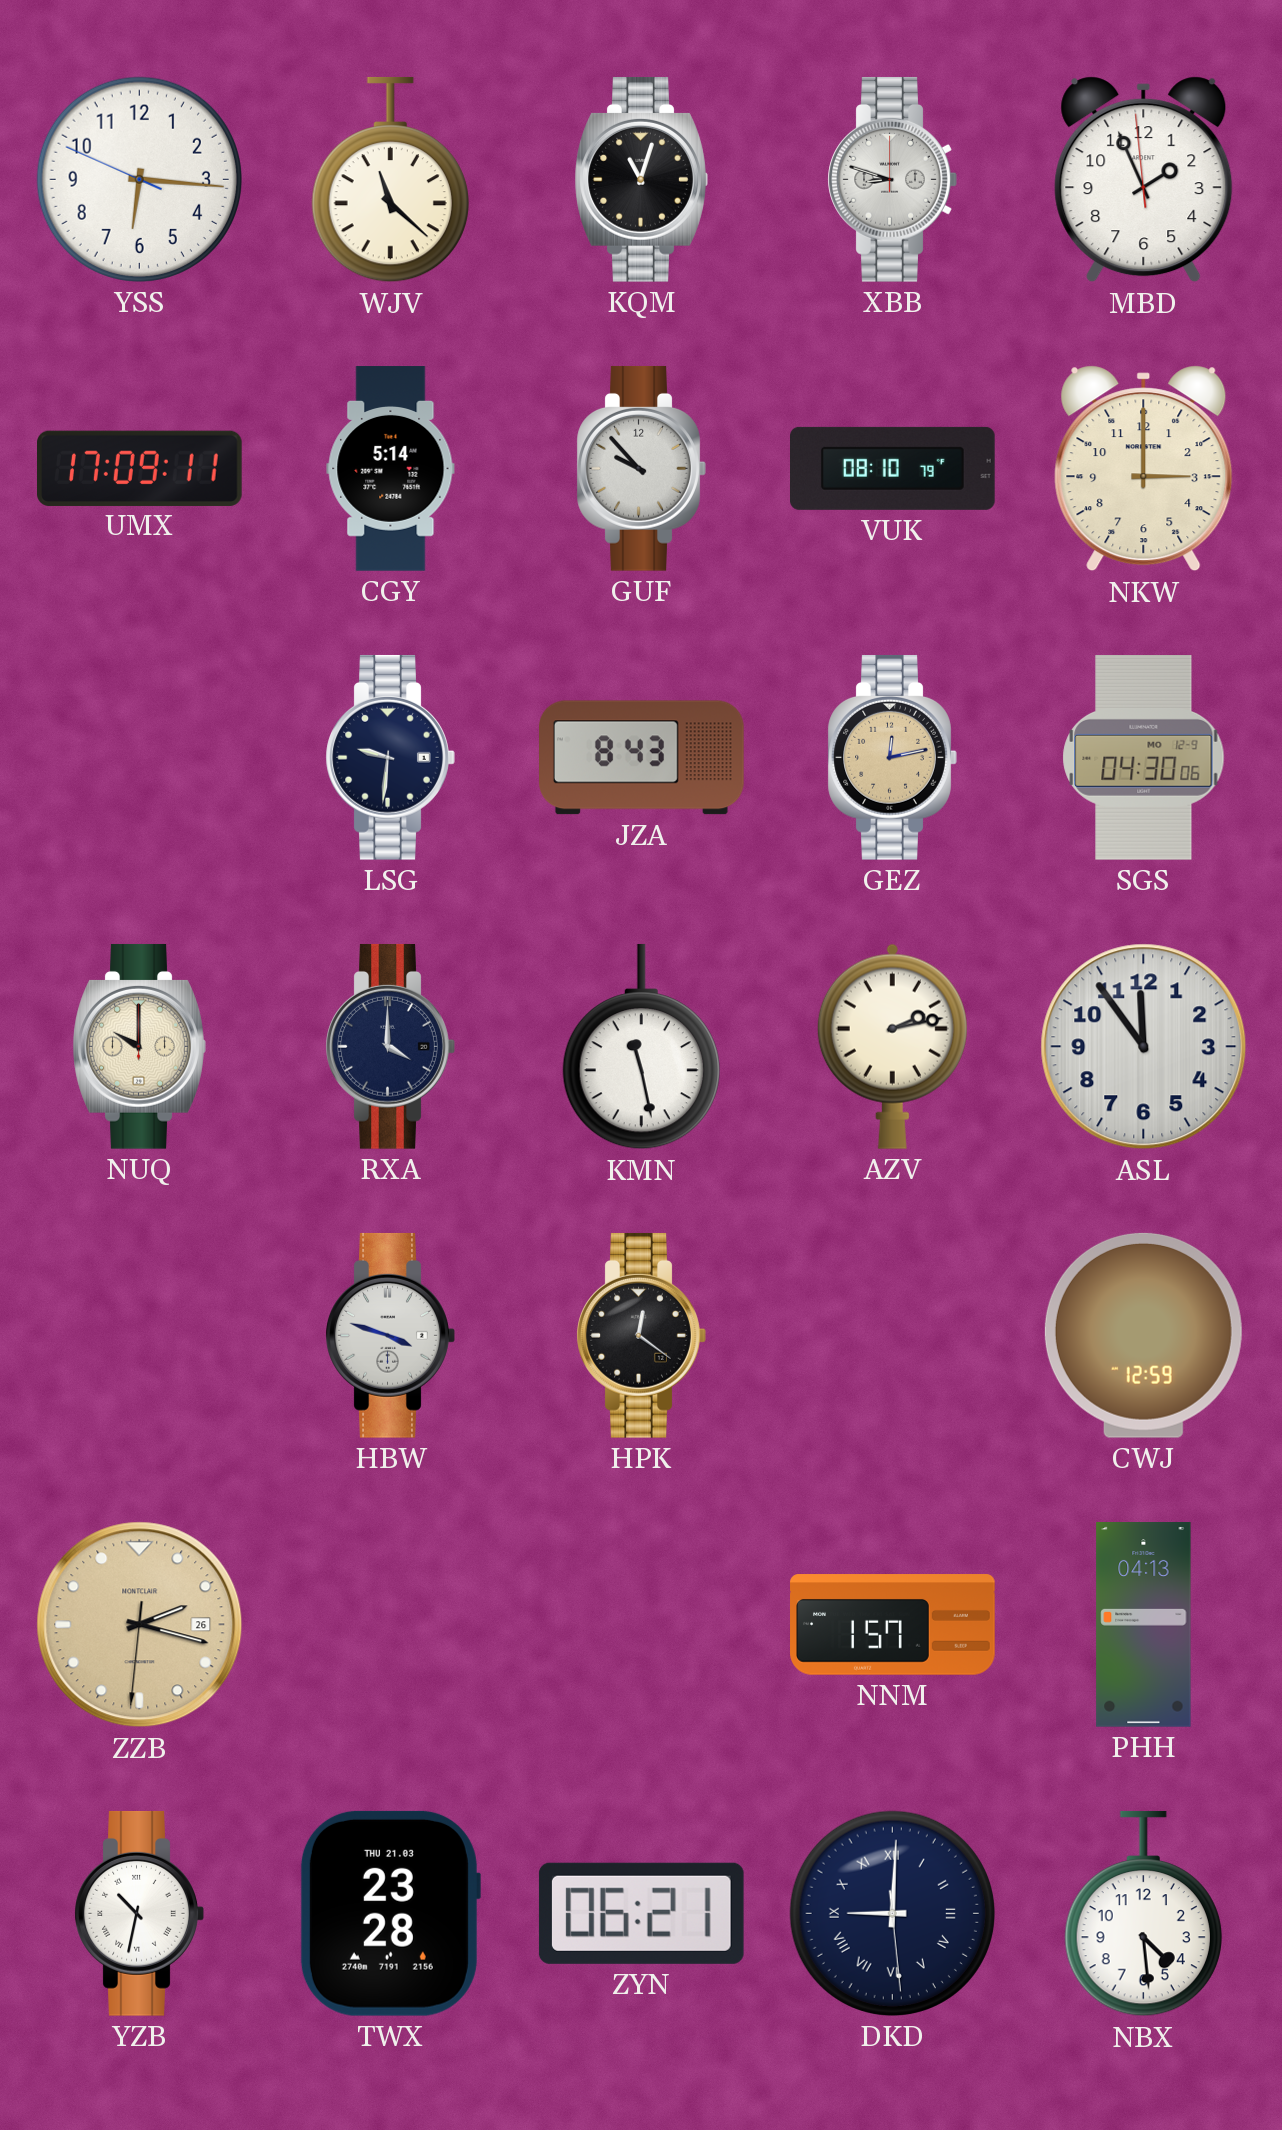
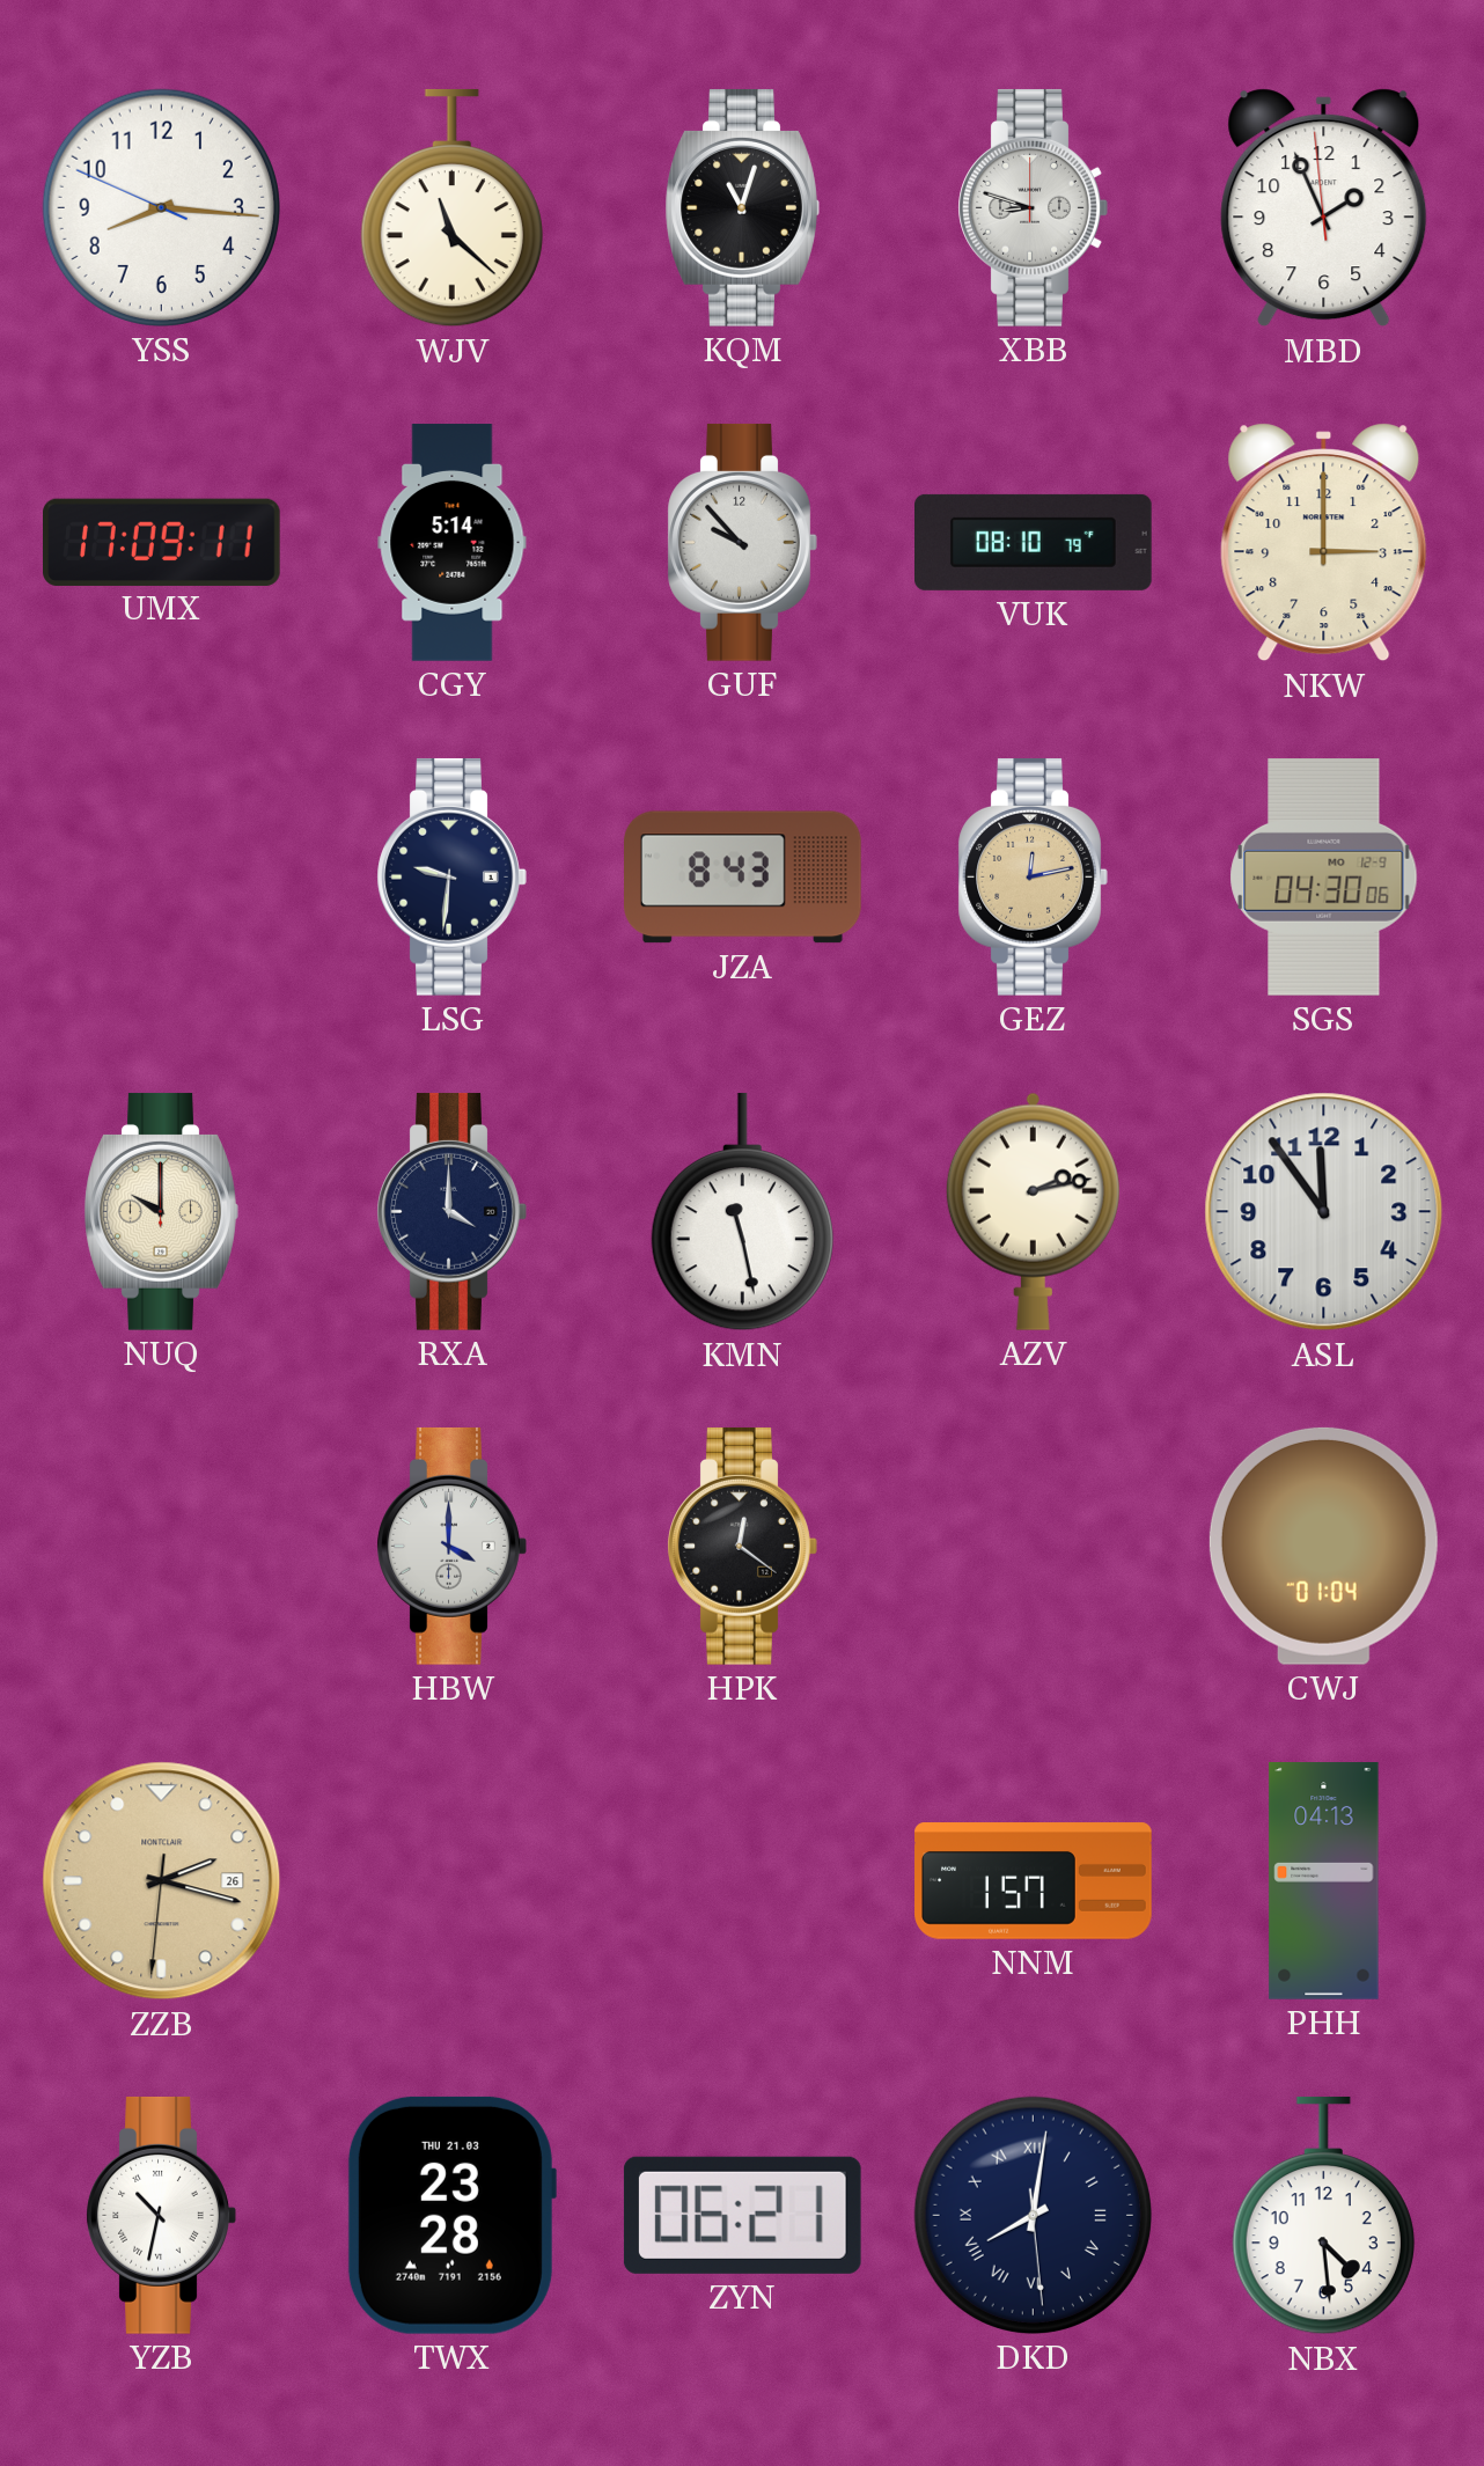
YSS: 6:15 -> 8:15 (161, 207)
HBW: 3:48 -> 4:00 (451, 1546)
CWJ: 12:59 -> 01:04 (1323, 1546)
DKD: 9:00 -> 8:01 (1033, 2215)
